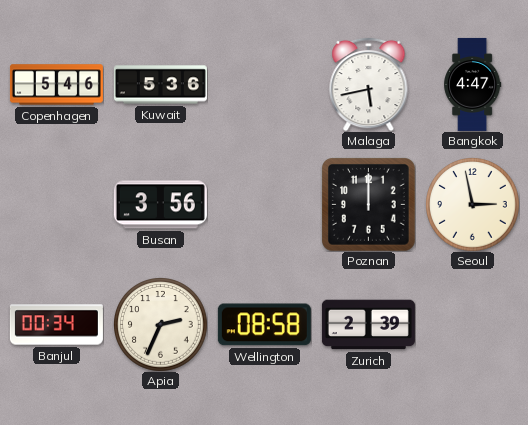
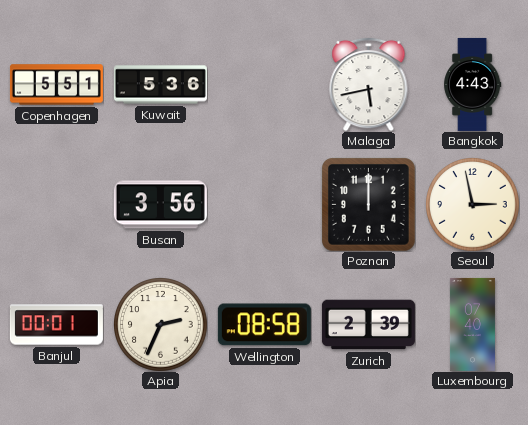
Copenhagen: 5:46 -> 5:51 (56, 85)
Bangkok: 4:47 -> 4:43 (473, 84)
Banjul: 00:34 -> 00:01 (56, 325)
Luxembourg: none -> 07:40 (472, 324)
